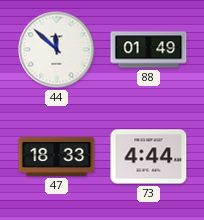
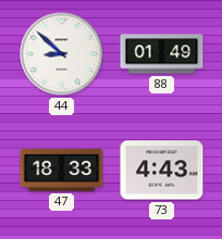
44: 11:52 -> 8:52 (62, 54)
73: 4:44 -> 4:43 (162, 171)
